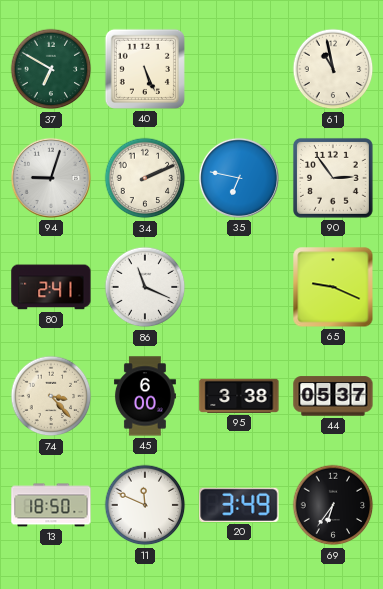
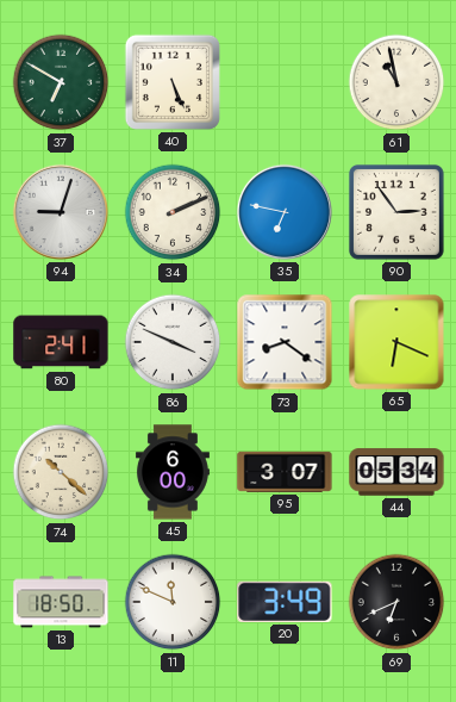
86: 11:19 -> 3:49 (173, 342)
73: none -> 8:21 (285, 342)
65: 9:19 -> 6:19 (396, 342)
74: 3:23 -> 10:22 (61, 472)
95: 3:38 -> 3:07 (285, 472)
44: 05:37 -> 05:34 (396, 472)
69: 6:36 -> 6:41 (396, 602)
